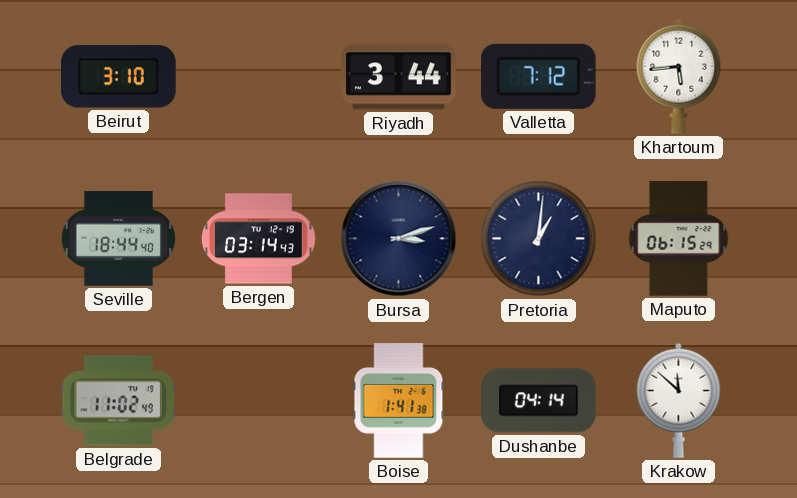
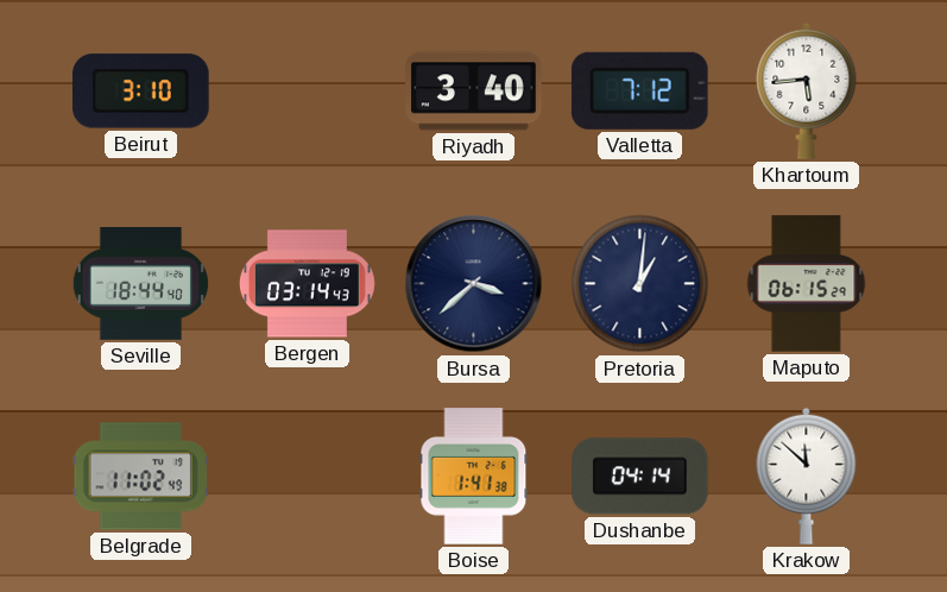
Riyadh: 3:44 -> 3:40 (474, 92)
Bursa: 3:12 -> 3:38 (474, 284)
